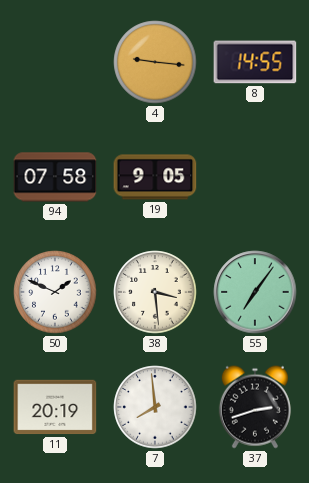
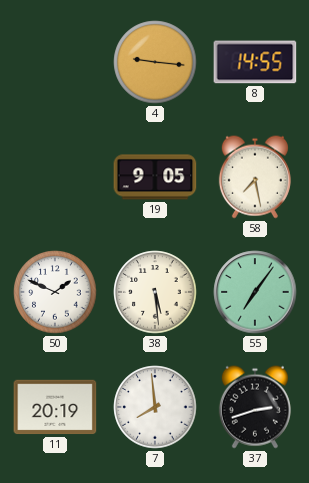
94: 07:58 -> none (55, 177)
58: none -> 7:28 (255, 177)
38: 3:29 -> 5:29 (155, 292)
